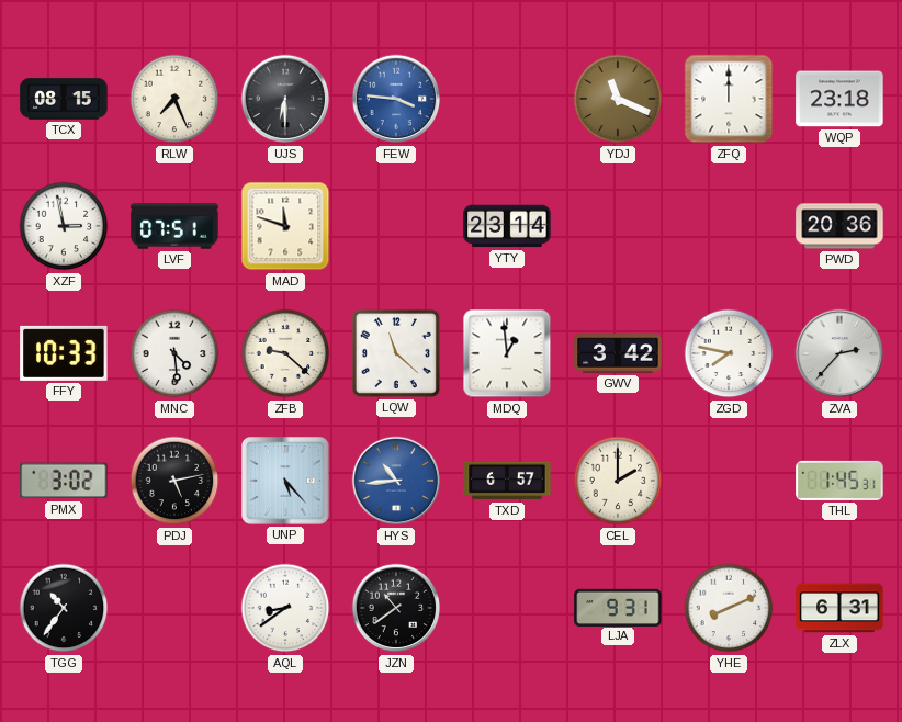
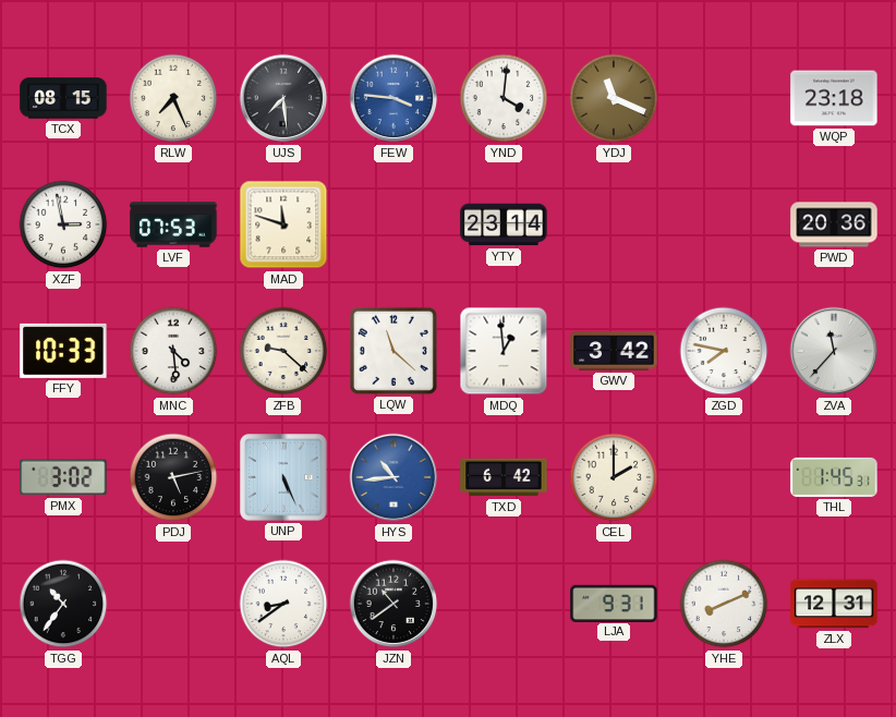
UJS: 6:30 -> 7:29 (283, 98)
YND: none -> 4:01 (504, 98)
ZFQ: 12:00 -> none (729, 99)
LVF: 07:51 -> 07:53 (173, 224)
ZVA: 2:37 -> 11:37 (834, 351)
UNP: 5:23 -> 5:26 (284, 478)
TXD: 6:57 -> 6:42 (504, 477)
ZLX: 6:31 -> 12:31 (834, 604)
